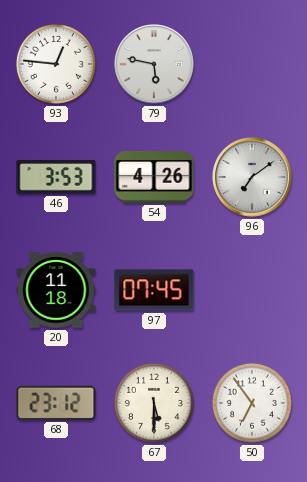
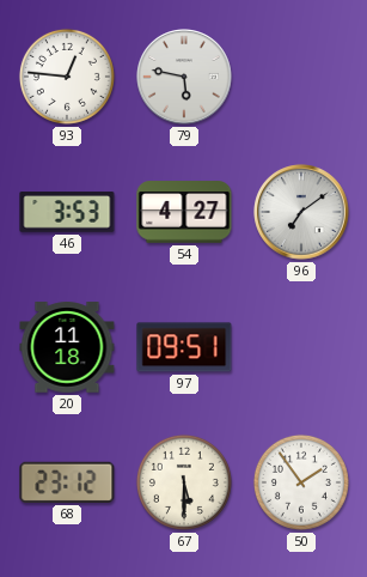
54: 4:26 -> 4:27 (184, 212)
97: 07:45 -> 09:51 (184, 347)
50: 6:54 -> 1:54 (301, 482)
